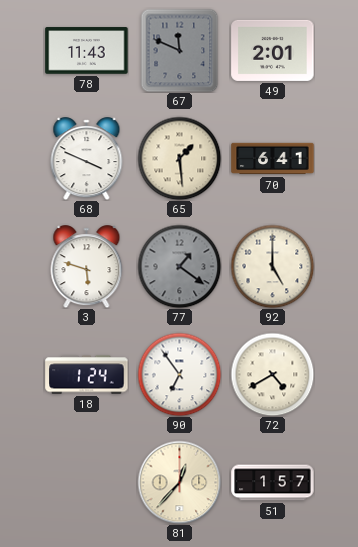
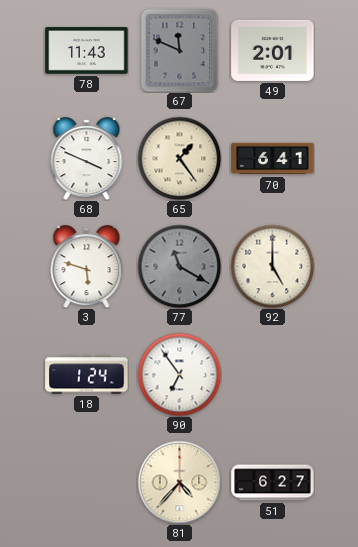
65: 1:29 -> 1:24 (179, 158)
77: 1:21 -> 11:20 (179, 266)
72: 4:40 -> none (272, 374)
81: 12:37 -> 4:37 (179, 482)
51: 1:57 -> 6:27 (273, 483)
